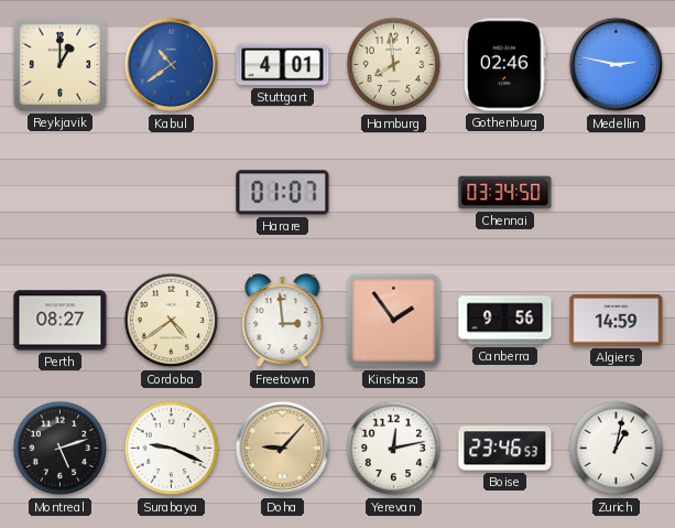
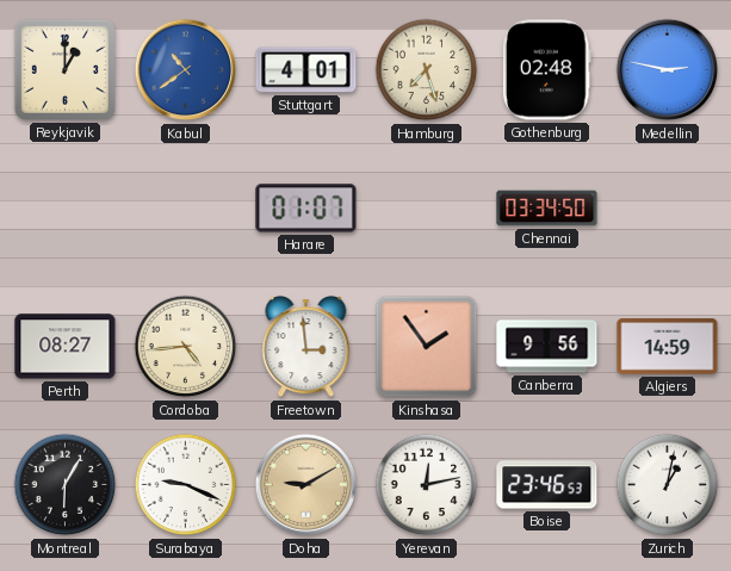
Hamburg: 7:59 -> 7:27 (427, 70)
Gothenburg: 02:46 -> 02:48 (546, 70)
Cordoba: 4:39 -> 4:44 (186, 347)
Montreal: 5:12 -> 6:05 (66, 485)
Doha: 9:07 -> 9:10 (306, 485)
